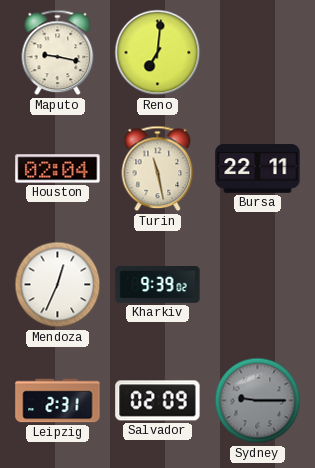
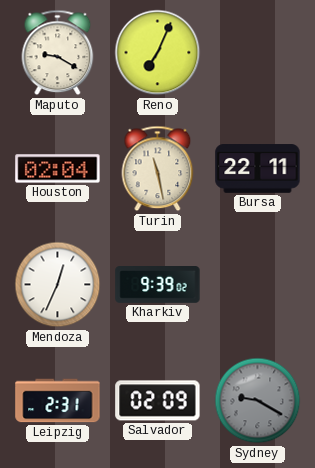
Maputo: 9:17 -> 9:20 (58, 53)
Reno: 7:01 -> 7:04 (158, 53)
Sydney: 9:15 -> 9:20 (258, 401)
